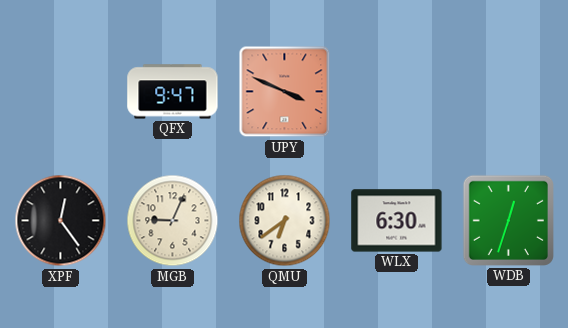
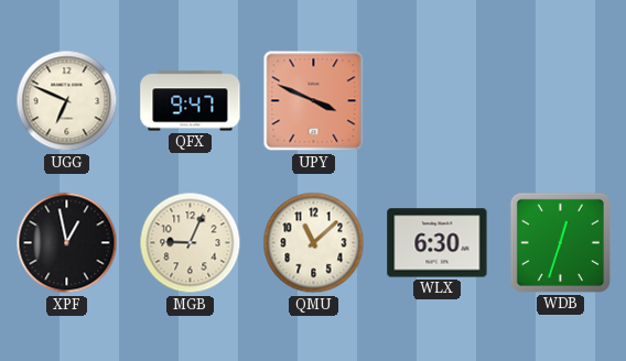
UGG: none -> 6:49 (67, 101)
XPF: 12:24 -> 12:58 (67, 243)
QMU: 6:39 -> 11:08 (314, 243)
